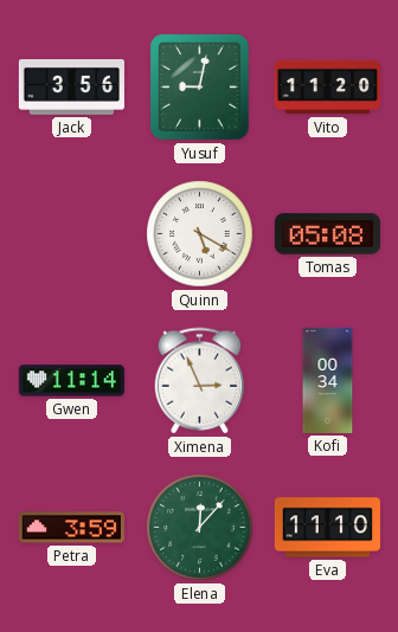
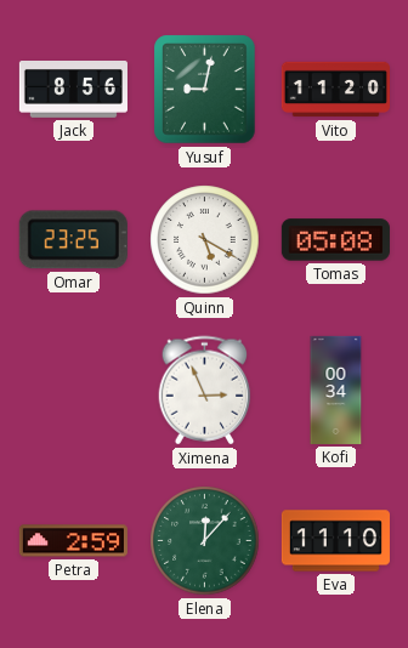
Jack: 3:56 -> 8:56 (73, 90)
Omar: none -> 23:25 (73, 240)
Gwen: 11:14 -> none (71, 381)
Petra: 3:59 -> 2:59 (73, 541)
